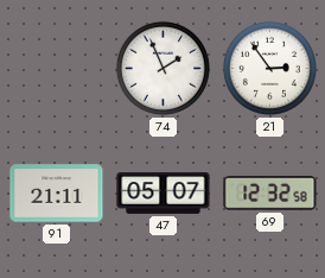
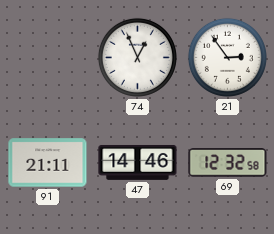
74: 1:56 -> 12:56 (137, 57)
47: 05:07 -> 14:46 (138, 162)
